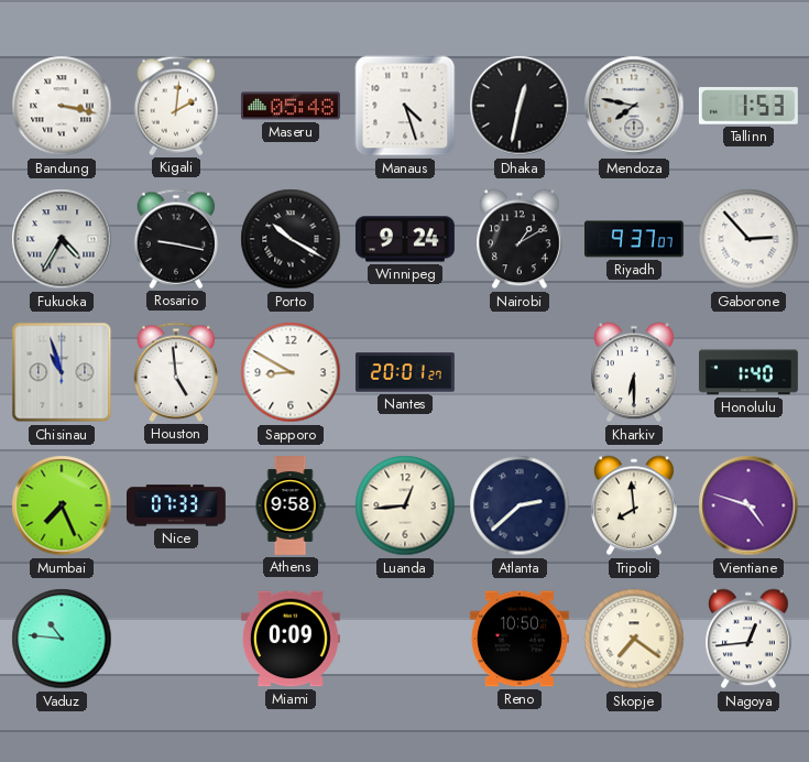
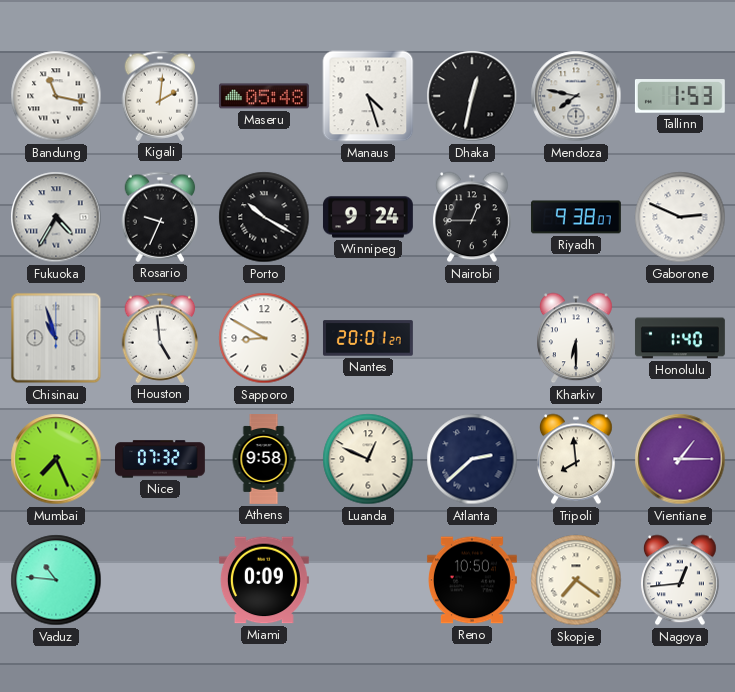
Bandung: 3:17 -> 11:17 (56, 96)
Rosario: 9:17 -> 9:34 (160, 217)
Nairobi: 1:10 -> 12:45 (473, 217)
Riyadh: 9:37 -> 9:38 (576, 217)
Gaborone: 2:53 -> 2:49 (680, 217)
Nice: 07:33 -> 07:32 (161, 459)
Luanda: 12:44 -> 12:49 (368, 459)
Vientiane: 4:48 -> 1:15 (680, 459)
